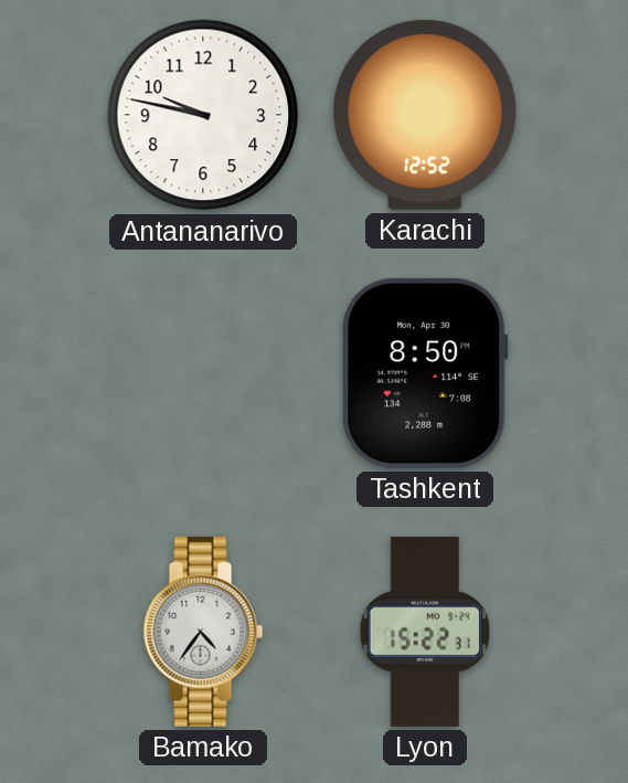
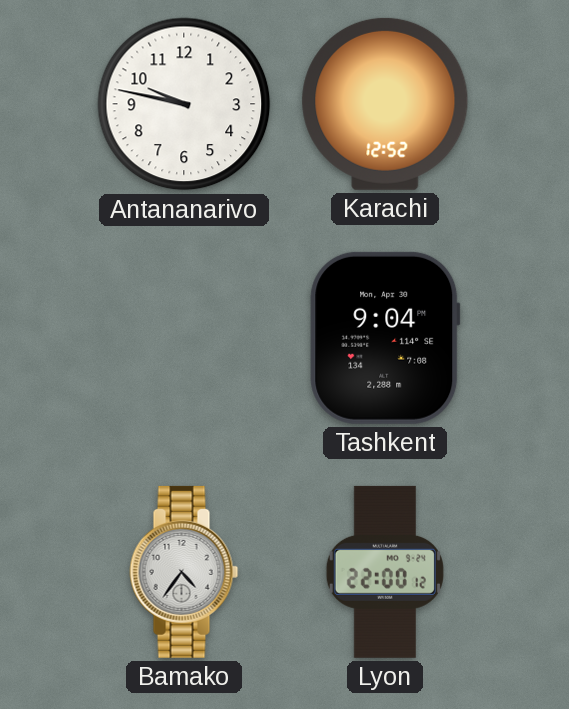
Tashkent: 8:50 -> 9:04 (385, 338)
Lyon: 15:22 -> 22:00 (385, 572)
